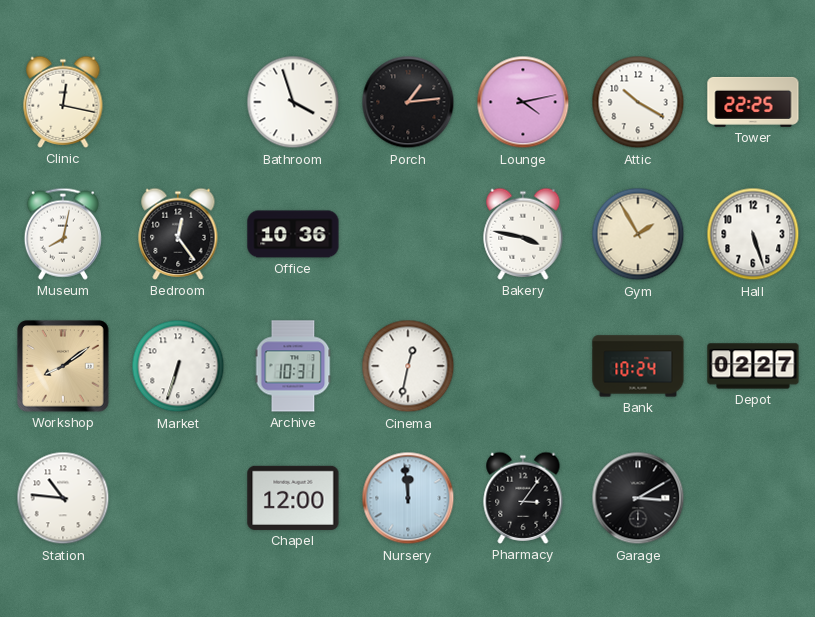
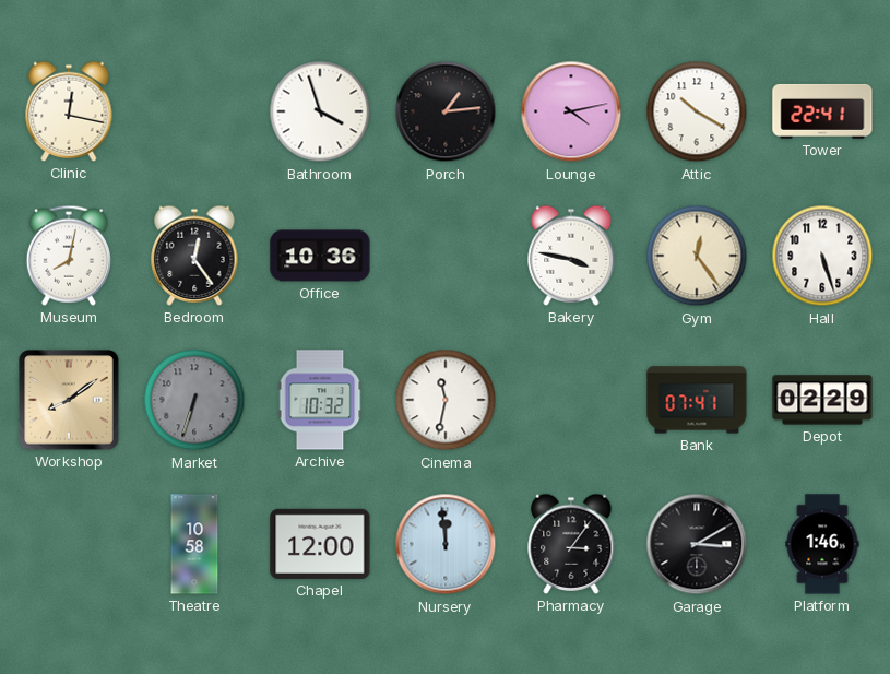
Tower: 22:25 -> 22:41 (822, 111)
Gym: 1:55 -> 12:24 (697, 256)
Market dial: white -> grey (194, 400)
Archive: 10:31 -> 10:32 (320, 400)
Cinema: 12:32 -> 11:32 (446, 400)
Bank: 10:24 -> 07:41 (697, 400)
Depot: 02:27 -> 02:29 (822, 400)
Station: 10:46 -> none (63, 498)
Theatre: none -> 10:58 (194, 544)
Platform: none -> 1:46 (822, 544)
